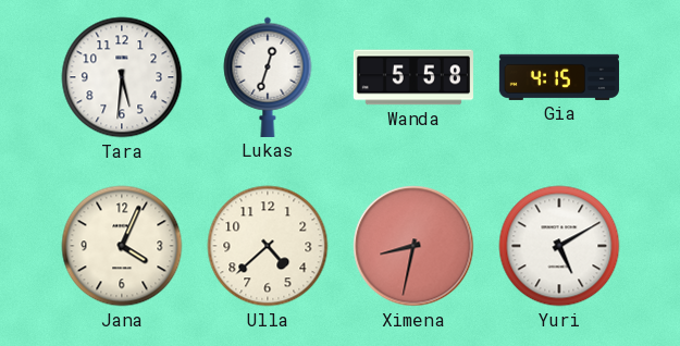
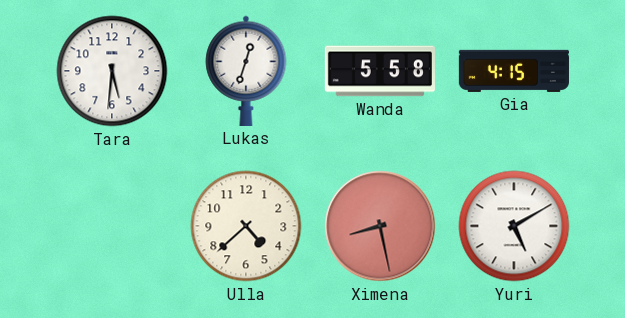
Jana: 4:04 -> none (122, 246)
Ximena: 8:32 -> 8:28 (380, 226)
